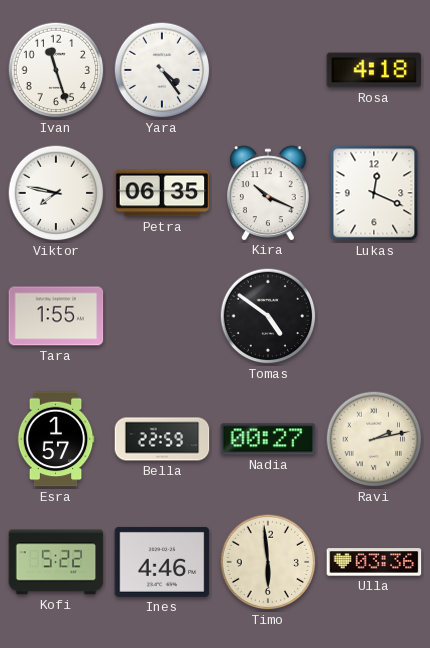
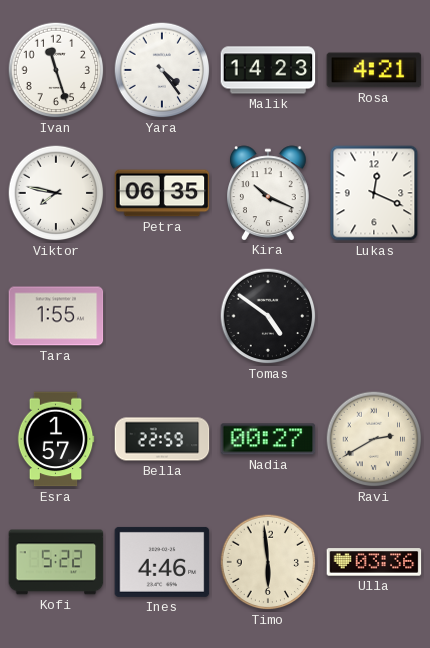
Malik: none -> 14:23 (268, 70)
Rosa: 4:18 -> 4:21 (374, 70)
Ravi: 2:13 -> 2:40 (374, 439)
